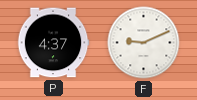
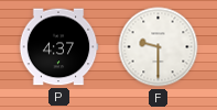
F: 9:11 -> 9:30 (159, 47)
